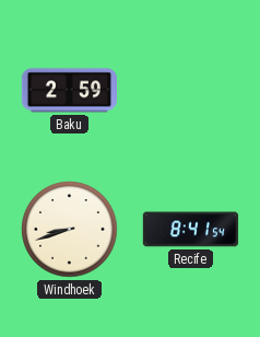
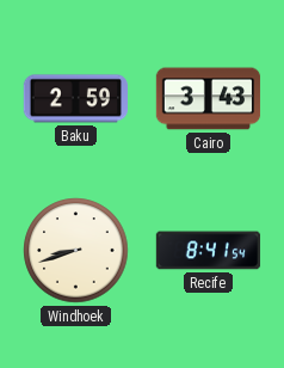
Cairo: none -> 3:43 (209, 99)
